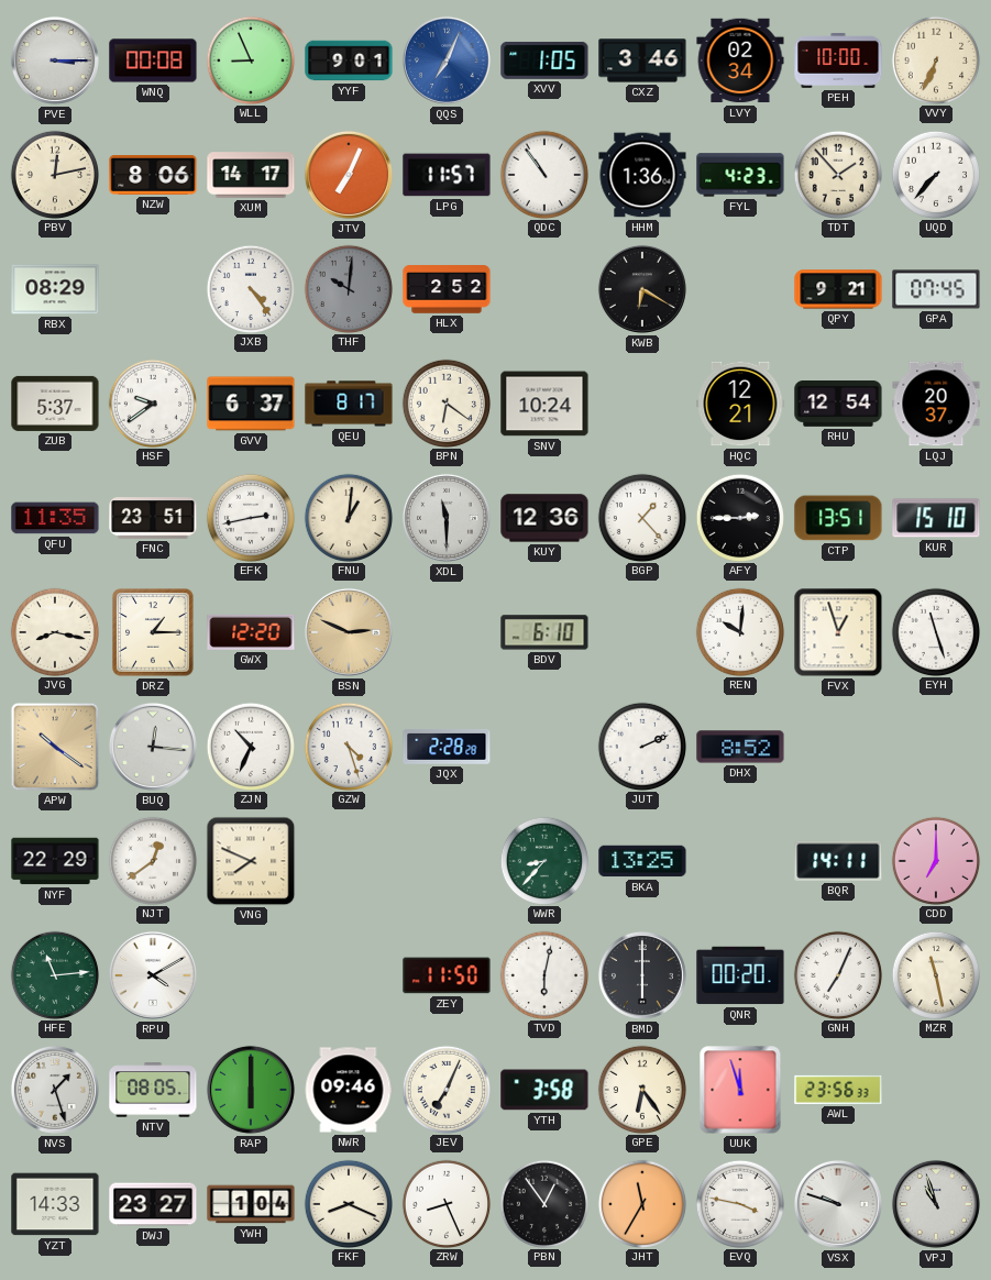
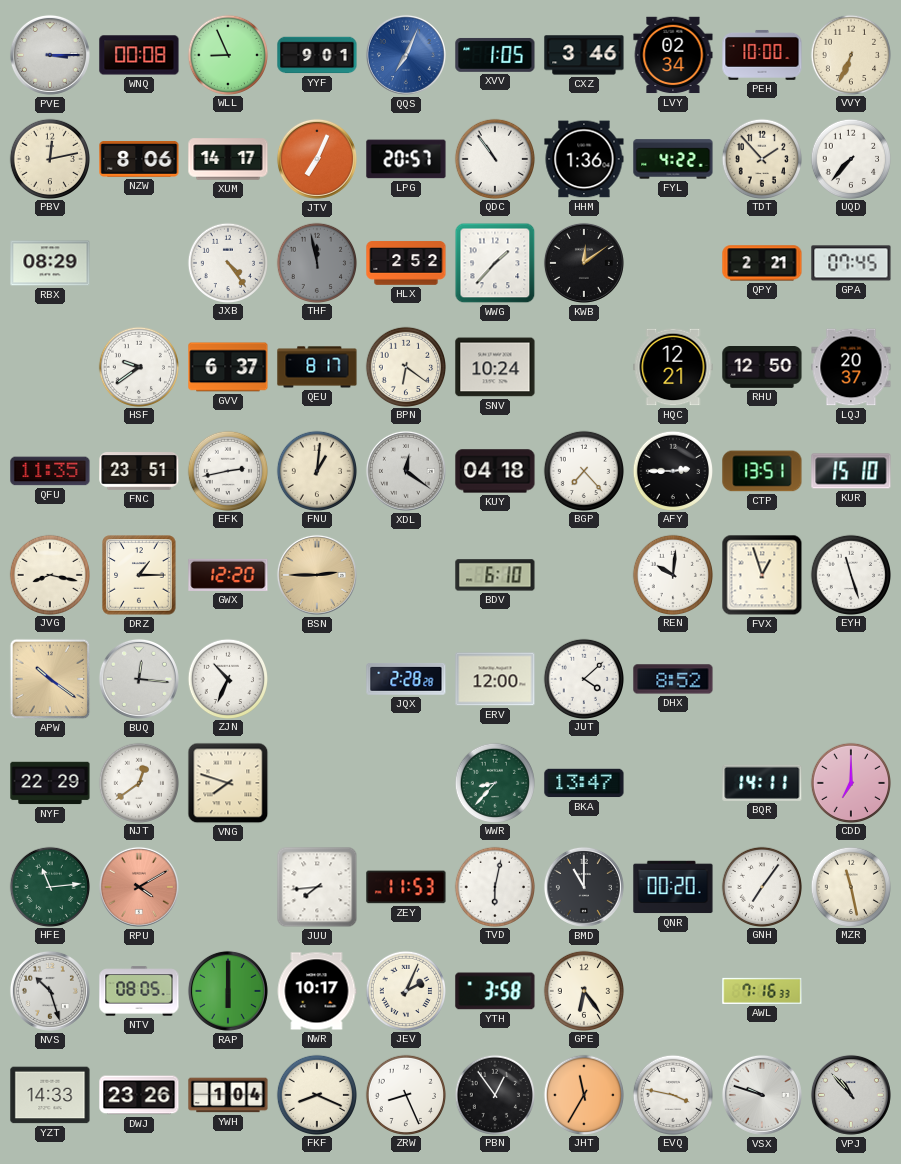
LPG: 11:57 -> 20:57 (406, 159)
FYL: 4:23 -> 4:22 (673, 159)
THF: 10:01 -> 11:58 (316, 262)
WWG: none -> 1:37 (495, 263)
KWB: 6:20 -> 12:09 (584, 263)
QPY: 9:21 -> 2:21 (762, 263)
ZUB: 5:37 -> none (55, 404)
RHU: 12:54 -> 12:50 (762, 368)
XDL: 11:30 -> 12:21 (406, 471)
KUY: 12:36 -> 04:18 (495, 471)
BGP: 1:23 -> 7:23 (583, 470)
BSN: 2:49 -> 2:45 (317, 575)
GZW: 4:27 -> none (348, 746)
ERV: none -> 12:00 (495, 679)
JUT: 2:11 -> 4:08 (583, 678)
VNG: 7:49 -> 7:48 (228, 783)
BKA: 13:25 -> 13:47 (584, 783)
RPU dial: white -> salmon (139, 887)
JUU: none -> 7:44 (317, 887)
ZEY: 11:50 -> 11:53 (406, 887)
BMD: 6:00 -> 11:00 (584, 887)
GNH: 7:04 -> 7:06 (761, 886)
NVS: 1:27 -> 10:27 (50, 991)
NWR: 09:46 -> 10:17 (317, 991)
JEV: 7:04 -> 2:04 (405, 990)
UUK: 11:57 -> none (740, 1090)
AWL: 23:56 -> 7:16 (762, 991)
DWJ: 23:27 -> 23:26 (139, 1095)
VPJ: 10:57 -> 10:53 (851, 1095)
